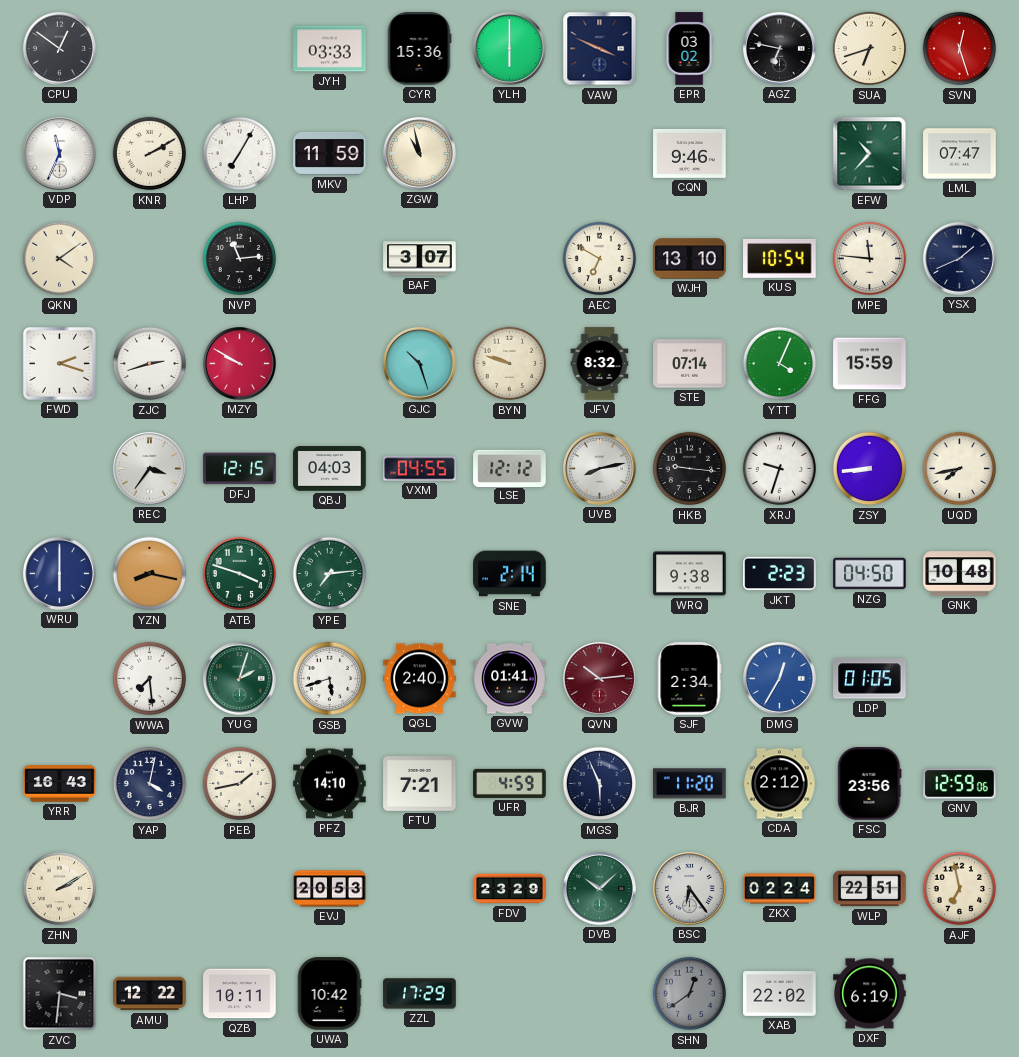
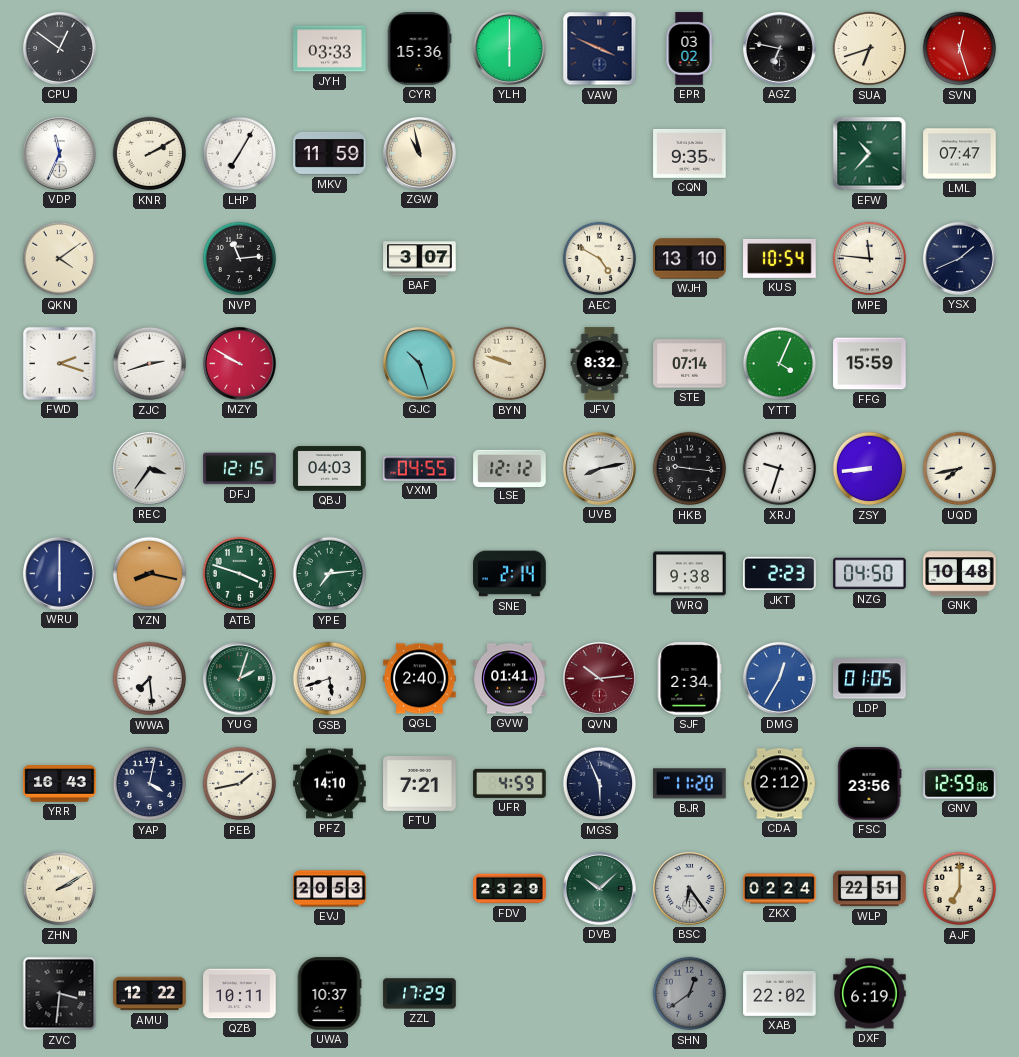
CQN: 9:46 -> 9:35 (690, 153)
AEC: 6:50 -> 4:50 (600, 259)
AJF: 6:58 -> 7:00 (960, 889)
UWA: 10:42 -> 10:37 (329, 994)
